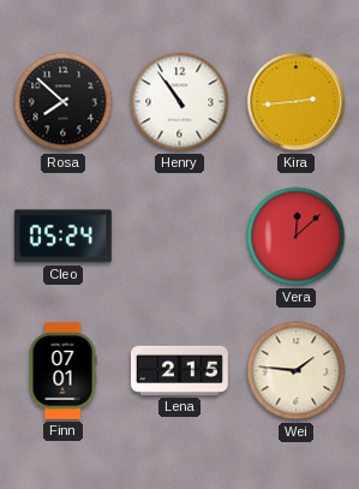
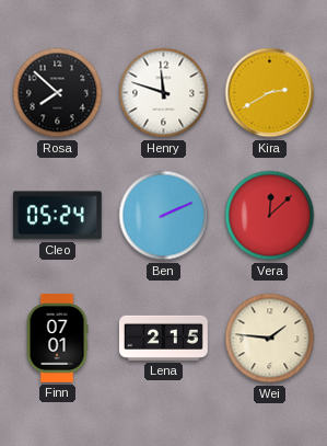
Henry: 10:54 -> 11:48 (164, 93)
Kira: 2:44 -> 2:40 (270, 93)
Ben: none -> 2:11 (164, 216)
